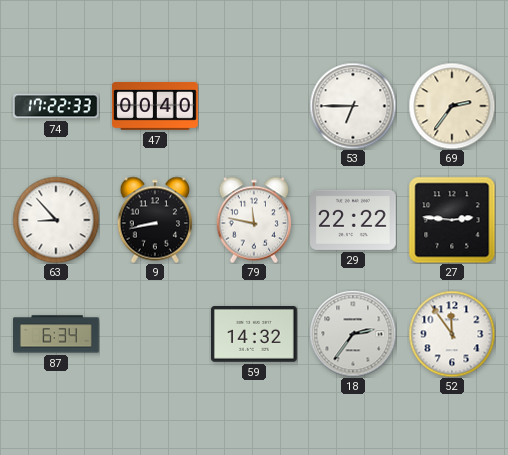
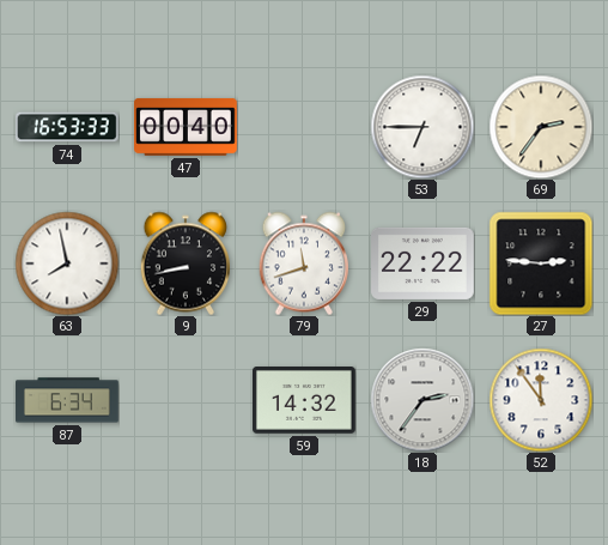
74: 17:22 -> 16:53 (67, 127)
63: 8:53 -> 7:58 (67, 264)
79: 11:47 -> 11:42 (304, 264)
